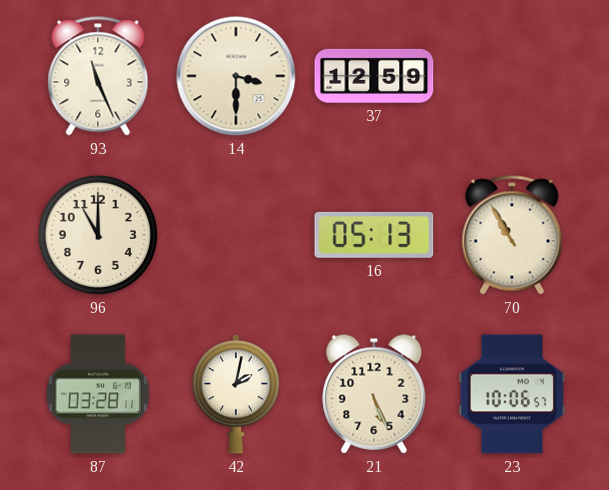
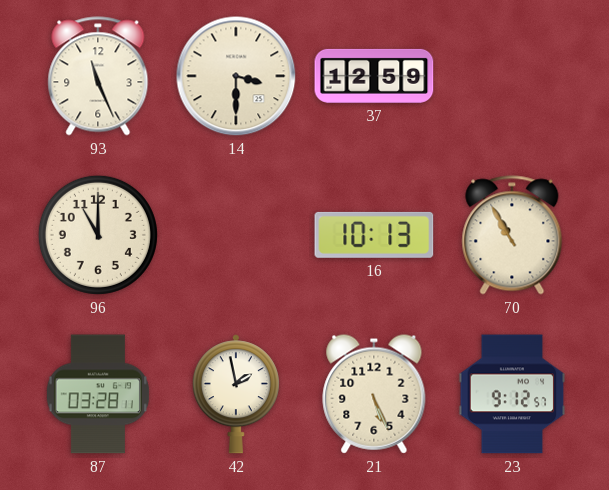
16: 05:13 -> 10:13 (374, 235)
42: 2:02 -> 1:58 (236, 394)
23: 10:06 -> 9:12 (512, 394)
